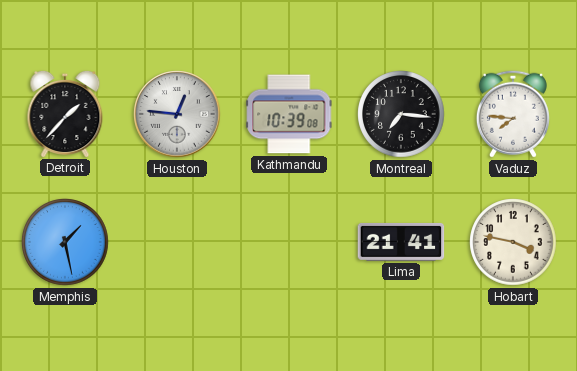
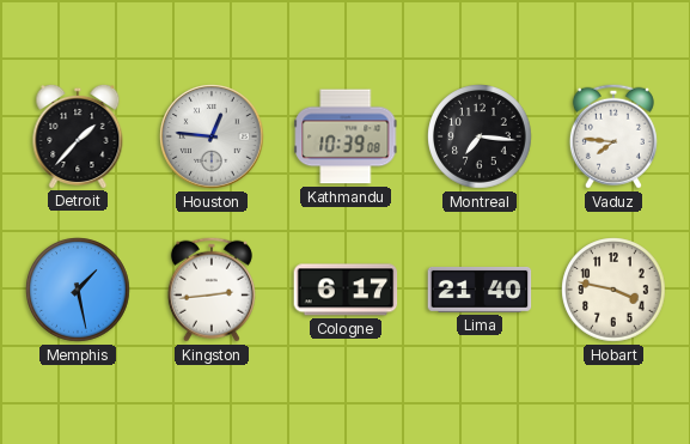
Kingston: none -> 2:44 (212, 290)
Cologne: none -> 6:17 (346, 290)
Lima: 21:41 -> 21:40 (480, 290)
